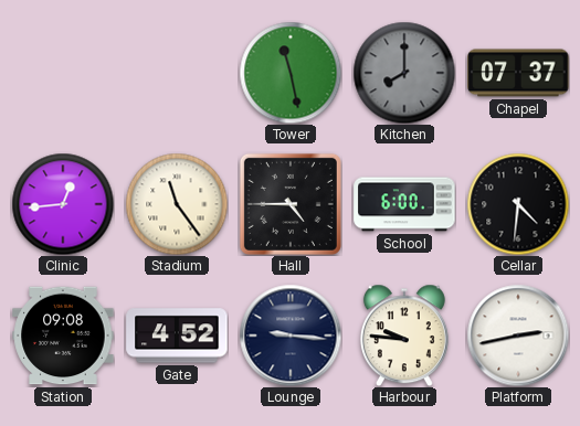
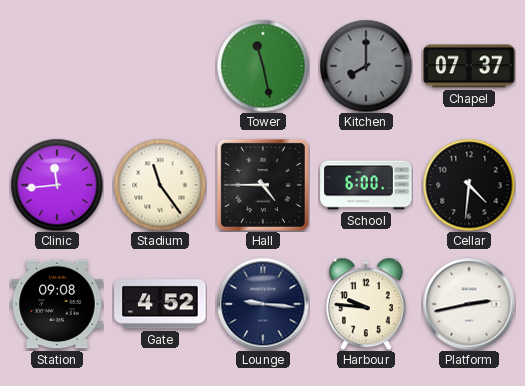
Clinic: 12:44 -> 11:44 (57, 185)
